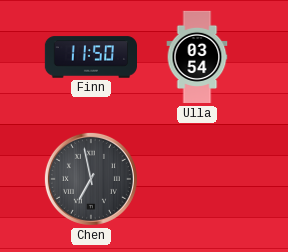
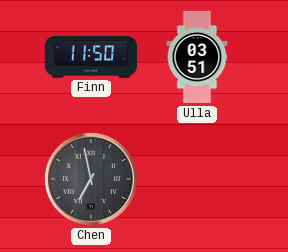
Ulla: 03:54 -> 03:51 (197, 57)
